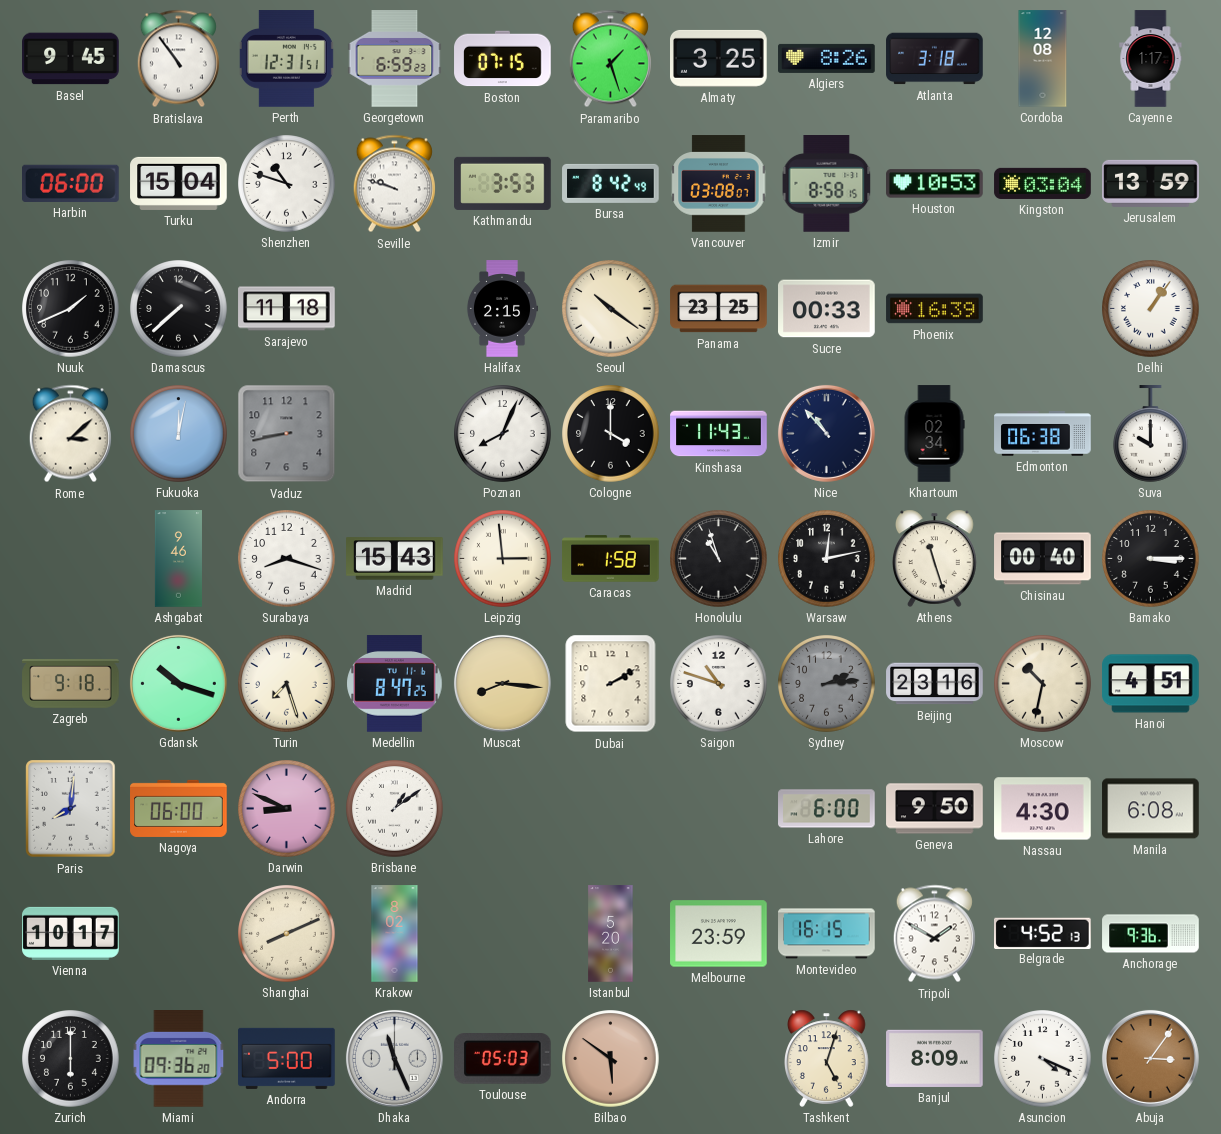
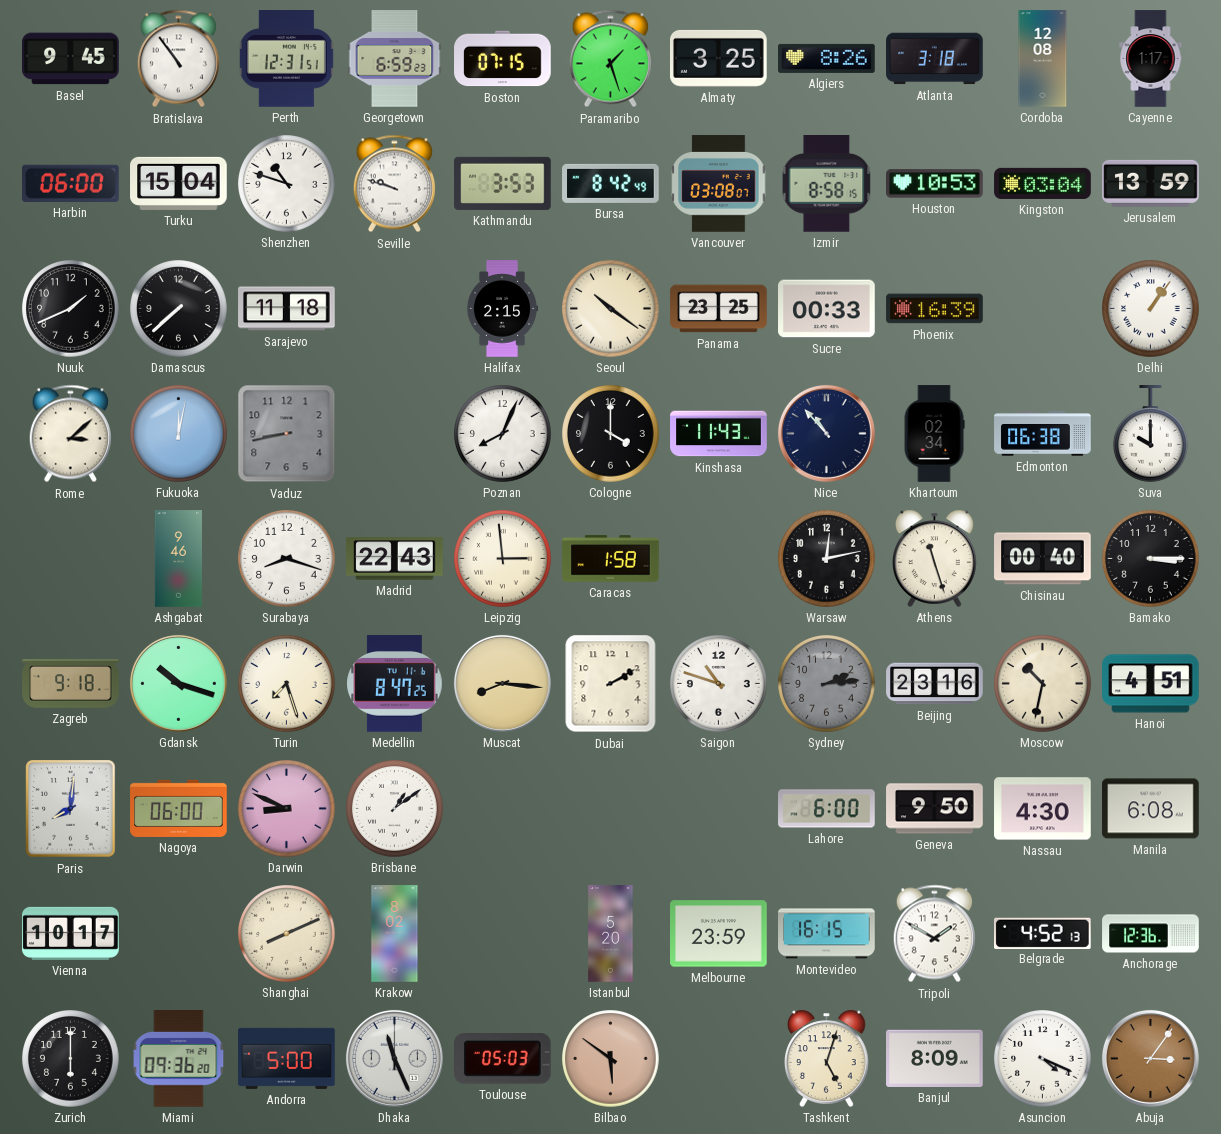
Madrid: 15:43 -> 22:43 (395, 559)
Honolulu: 10:57 -> none (719, 559)
Anchorage: 9:36 -> 12:36 (1151, 934)
